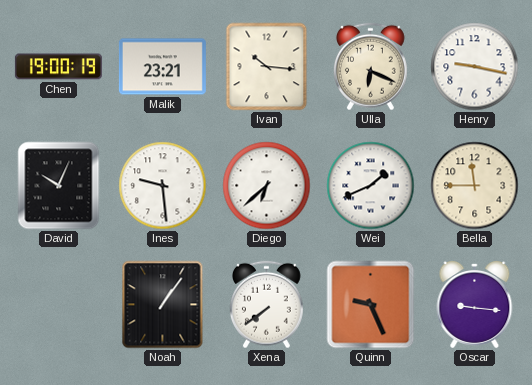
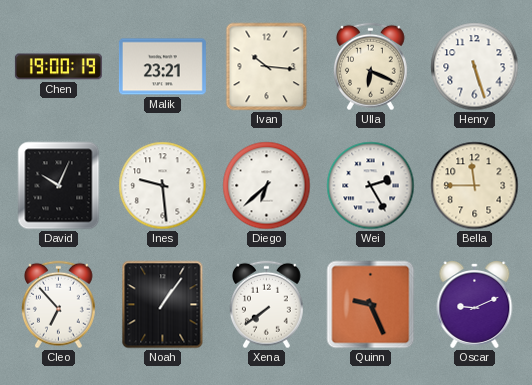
Henry: 9:17 -> 5:27 (475, 67)
Wei: 1:41 -> 2:25 (371, 186)
Cleo: none -> 6:53 (58, 305)
Oscar: 9:16 -> 9:11 (475, 305)
